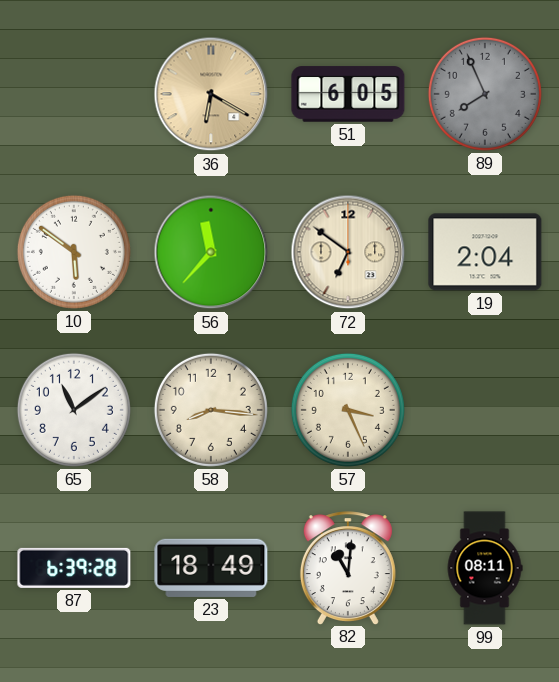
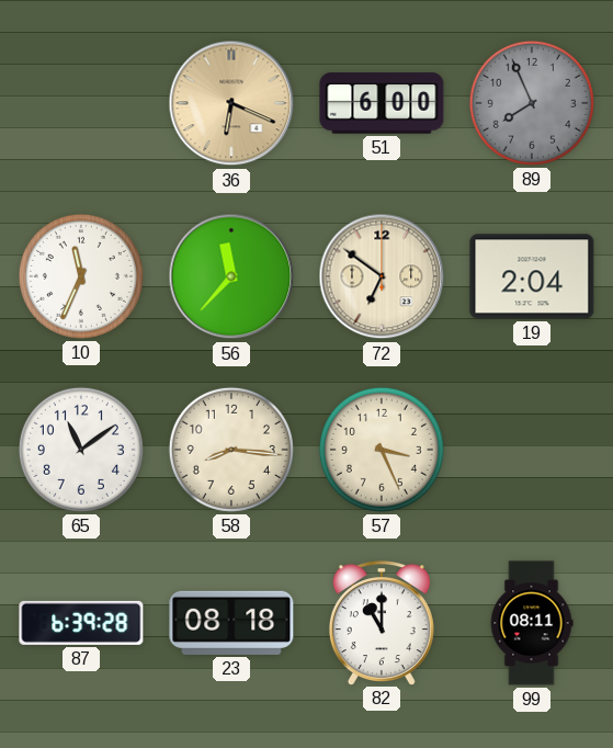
36: 6:20 -> 6:19 (231, 103)
51: 6:05 -> 6:00 (382, 103)
10: 5:51 -> 11:34 (81, 276)
23: 18:49 -> 08:18 (231, 623)
82: 11:01 -> 11:00 (382, 623)
